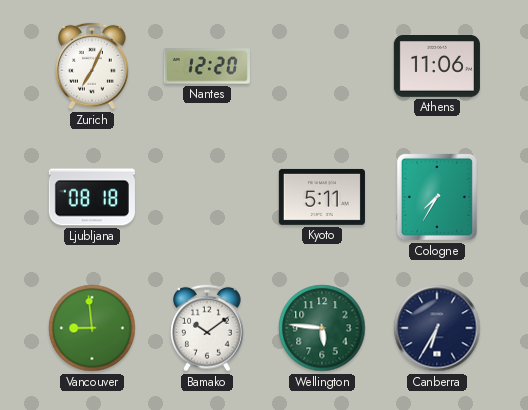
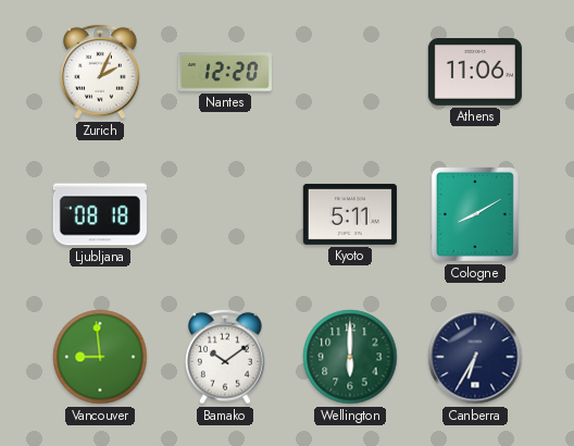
Zurich: 7:04 -> 2:04 (101, 72)
Cologne: 7:35 -> 8:10 (475, 214)
Wellington: 5:46 -> 6:00 (350, 357)
